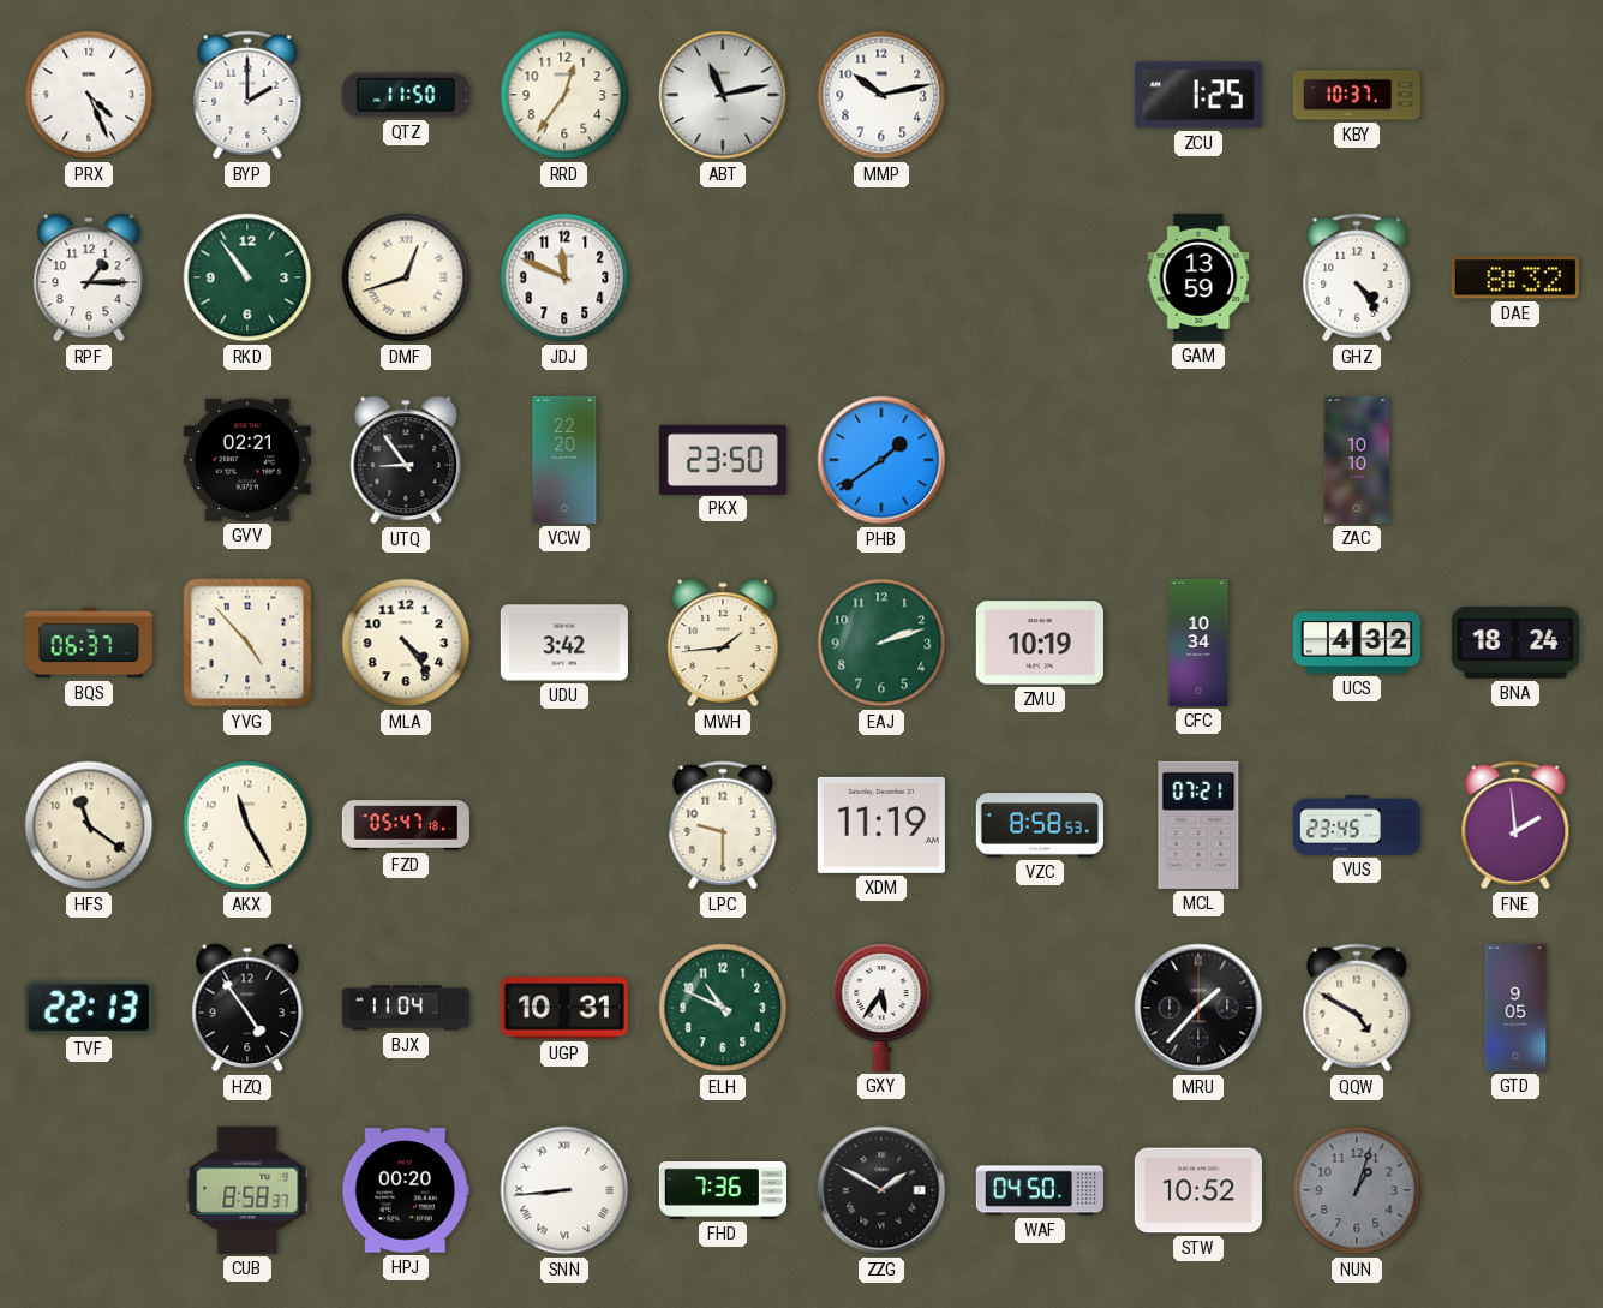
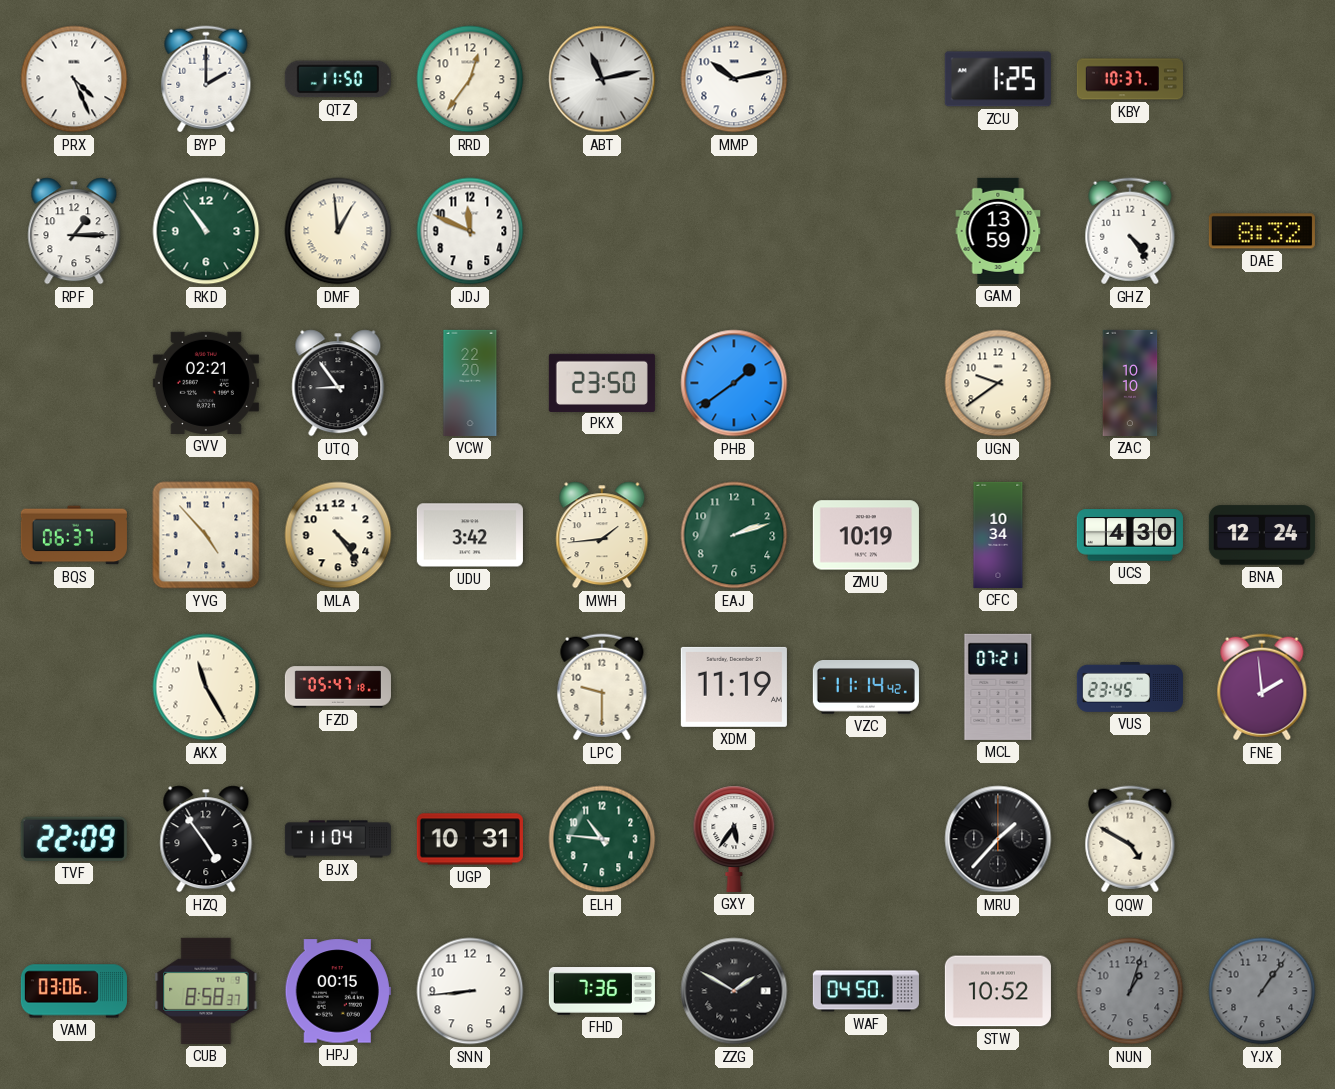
DMF: 12:42 -> 12:59 (338, 231)
UGN: none -> 9:39 (998, 383)
UCS: 4:32 -> 4:30 (1130, 535)
BNA: 18:24 -> 12:24 (1262, 535)
HFS: 11:21 -> none (89, 825)
VZC: 8:58 -> 11:14 (866, 688)
TVF: 22:13 -> 22:09 (74, 839)
ELH: 10:49 -> 10:46 (602, 839)
GTD: 9:05 -> none (1515, 1008)
VAM: none -> 03:06 (74, 991)
HPJ: 00:20 -> 00:15 (338, 991)
SNN numerals: Roman -> Arabic (470, 991)
YJX: none -> 1:06 (1262, 991)
